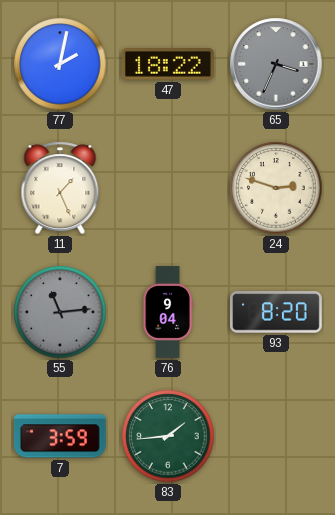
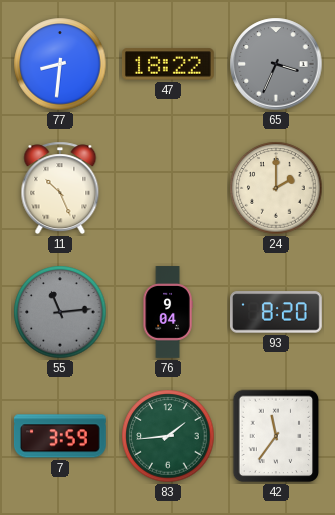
77: 2:02 -> 8:31 (60, 64)
11: 1:26 -> 10:26 (60, 188)
24: 2:48 -> 2:00 (276, 188)
42: none -> 11:36 (276, 436)
